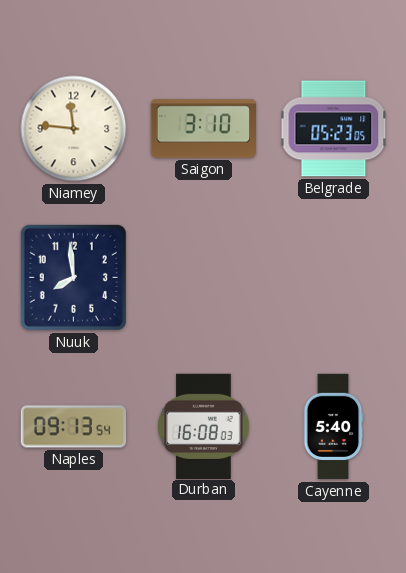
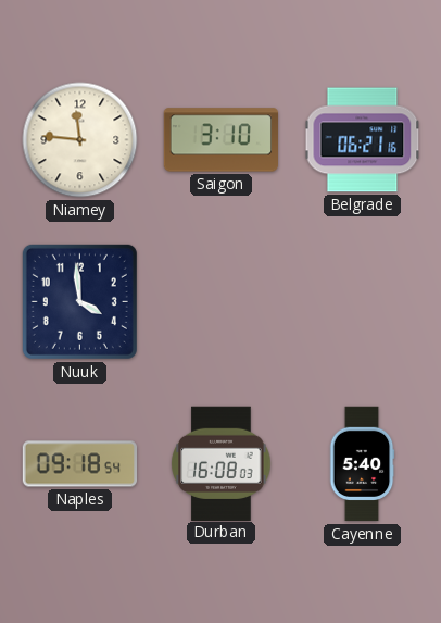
Belgrade: 05:23 -> 06:21 (363, 140)
Nuuk: 7:59 -> 3:59 (79, 301)
Naples: 09:13 -> 09:18 (80, 464)
